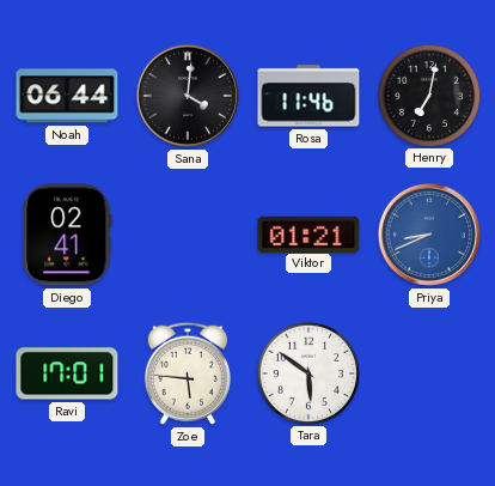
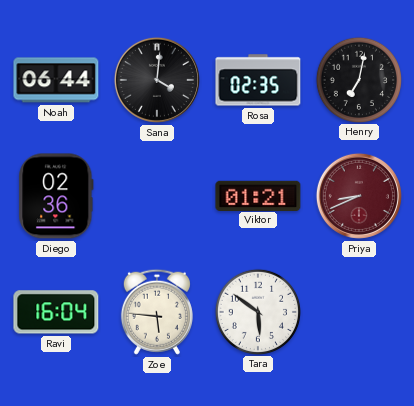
Rosa: 11:46 -> 02:35 (258, 80)
Diego: 02:41 -> 02:36 (56, 196)
Priya dial: blue -> burgundy (359, 196)
Ravi: 17:01 -> 16:04 (56, 312)
